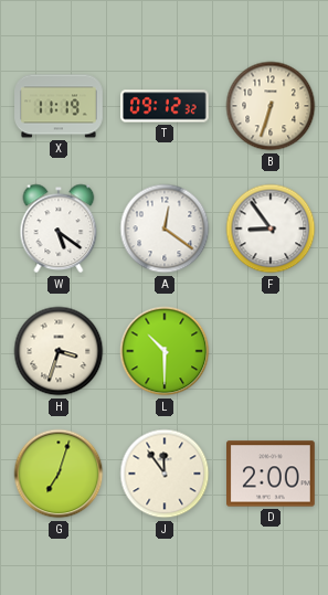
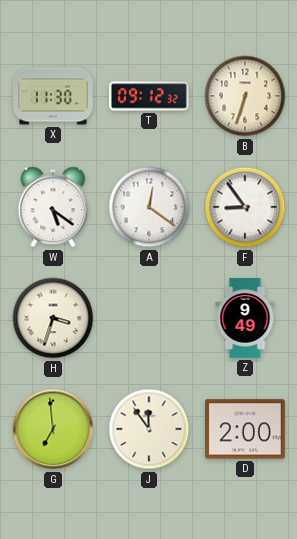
X: 11:19 -> 11:30 (53, 96)
L: 10:30 -> none (165, 351)
Z: none -> 9:49 (245, 318)
G: 7:03 -> 6:59 (53, 429)
